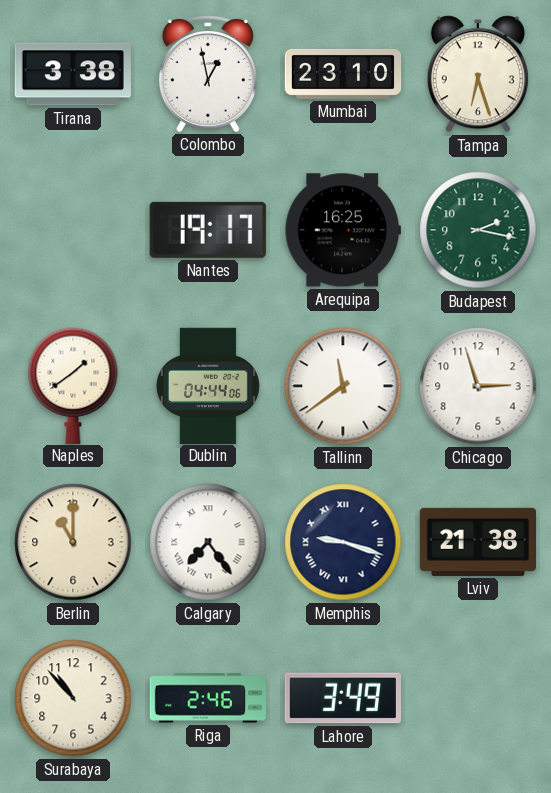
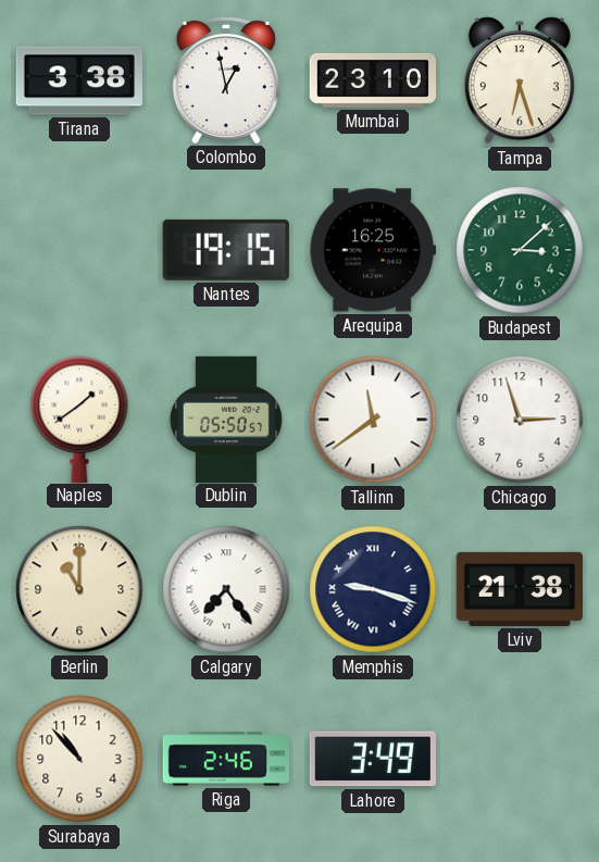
Nantes: 19:17 -> 19:15 (226, 250)
Budapest: 2:17 -> 3:08 (520, 250)
Dublin: 04:44 -> 05:50 (226, 418)
